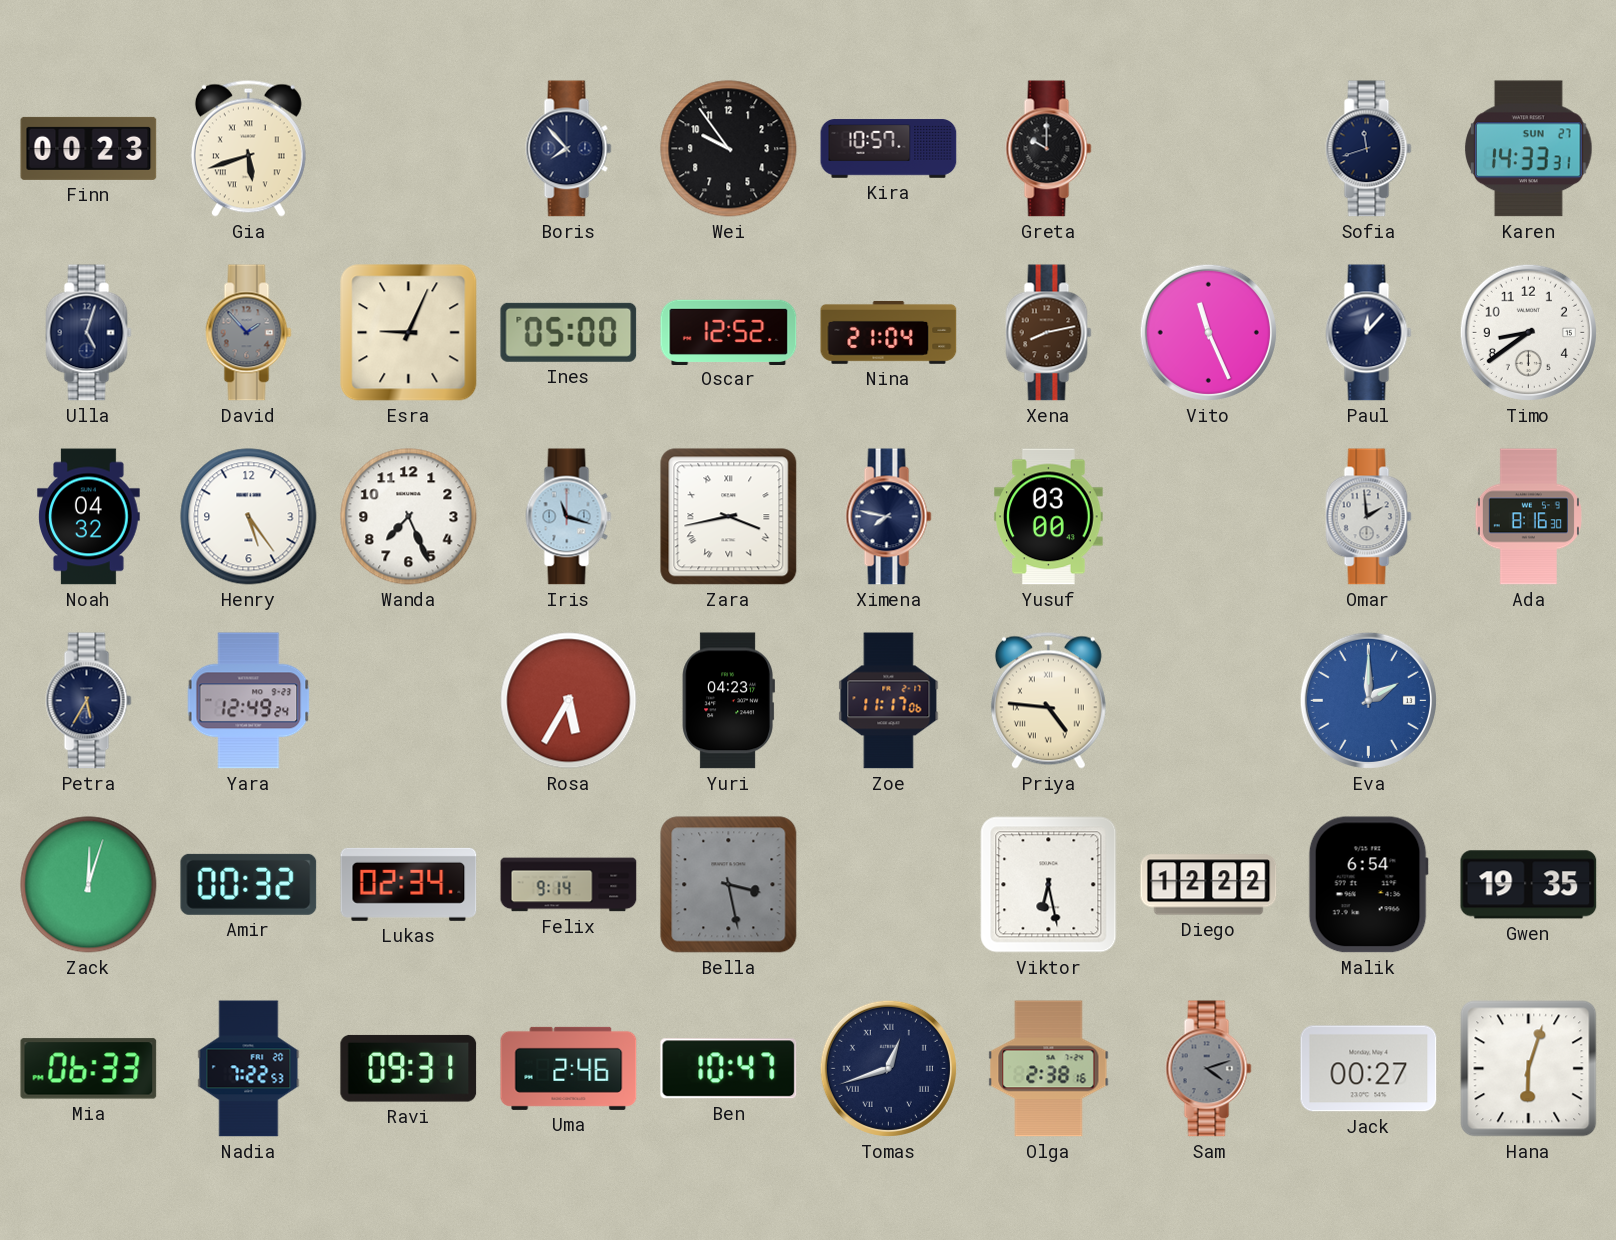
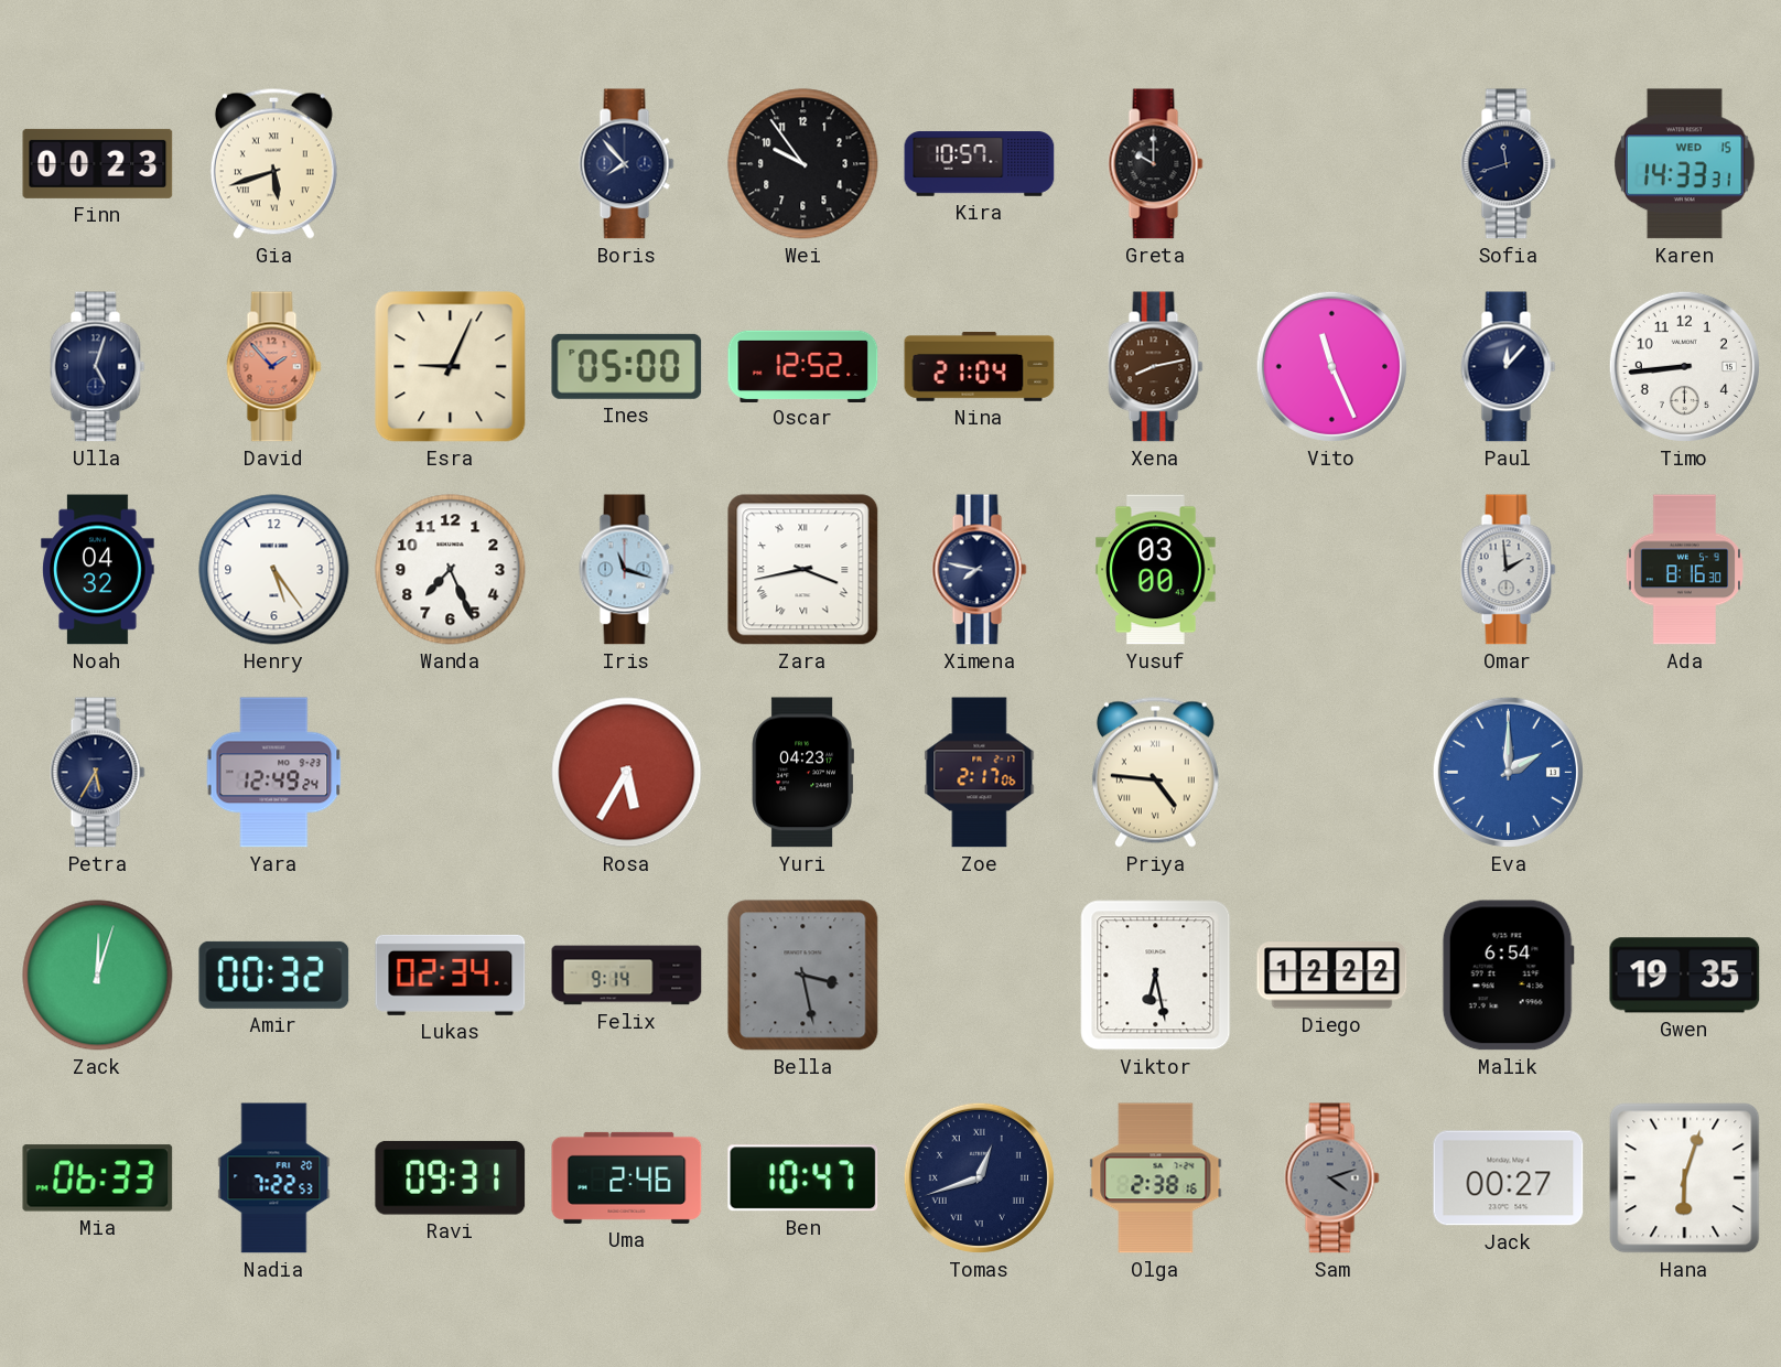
Karen date: SUN 27 -> WED 15 (1685, 164)
David dial: grey -> salmon (274, 367)
Timo: 8:39 -> 8:44 (1684, 366)
Zoe: 11:17 -> 2:17 (980, 773)
